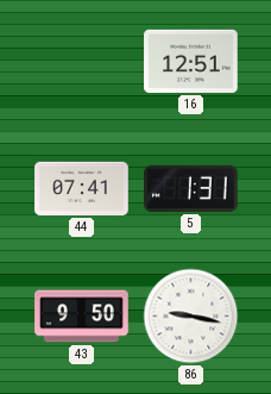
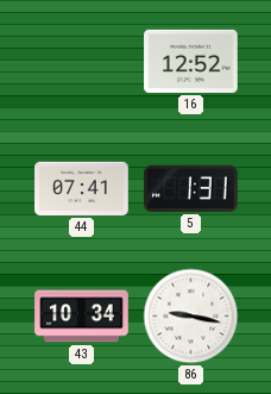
16: 12:51 -> 12:52 (191, 61)
43: 9:50 -> 10:34 (82, 317)
